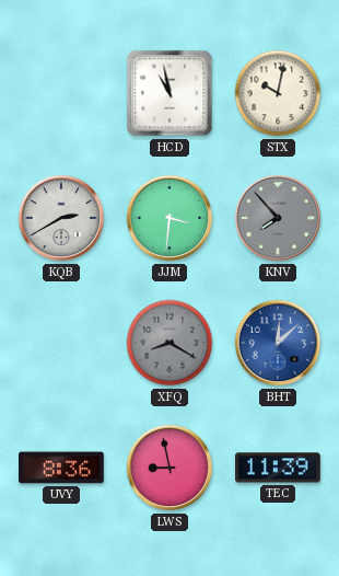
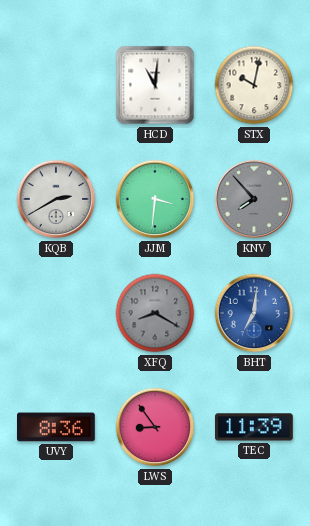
HCD: 10:58 -> 11:01 (155, 85)
BHT: 12:08 -> 7:01 (254, 313)
LWS: 8:58 -> 8:54 (155, 427)
